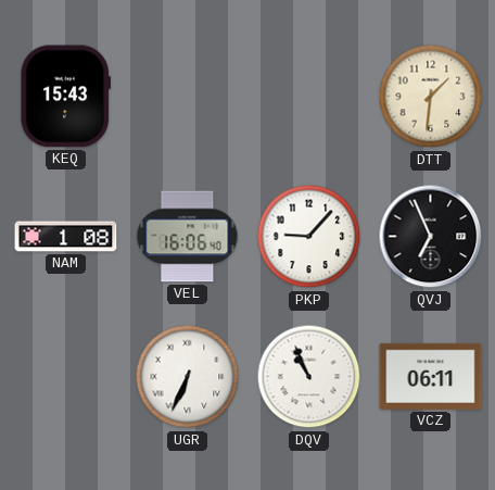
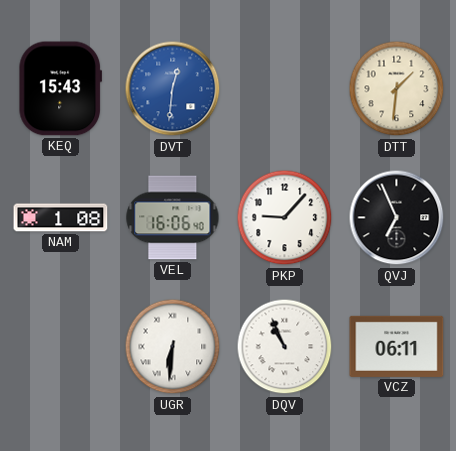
DVT: none -> 12:31 (173, 89)
UGR: 6:34 -> 6:31 (173, 347)
